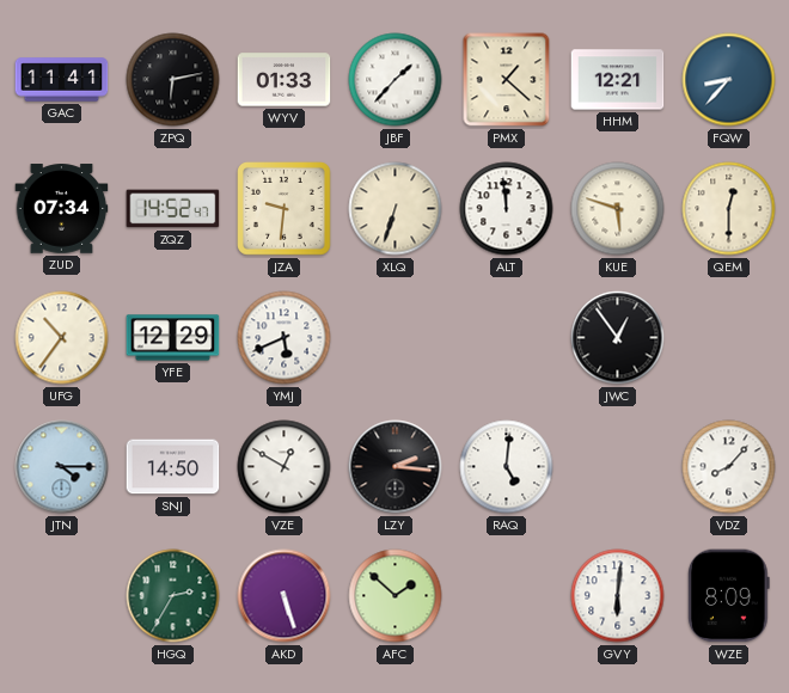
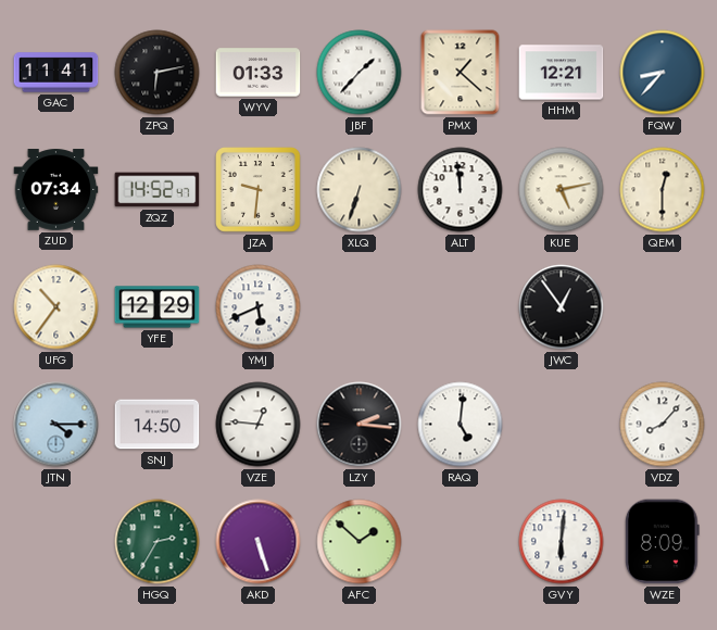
KUE: 5:48 -> 5:13 (562, 190)
VZE: 12:50 -> 12:46 (259, 425)
